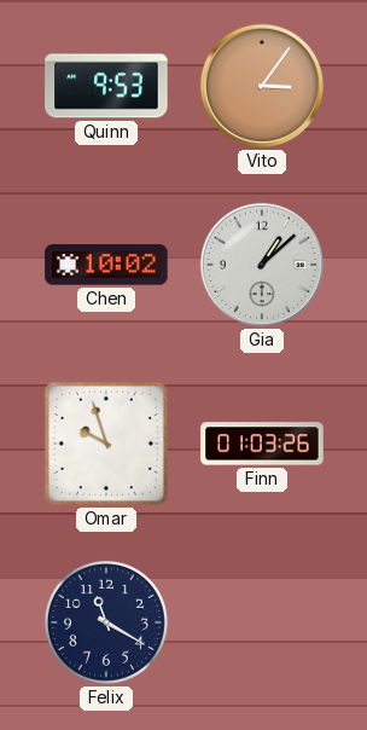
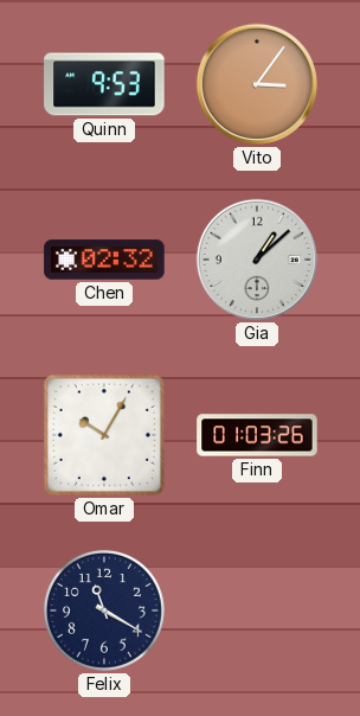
Chen: 10:02 -> 02:32 (104, 260)
Omar: 9:57 -> 10:05 (104, 435)
